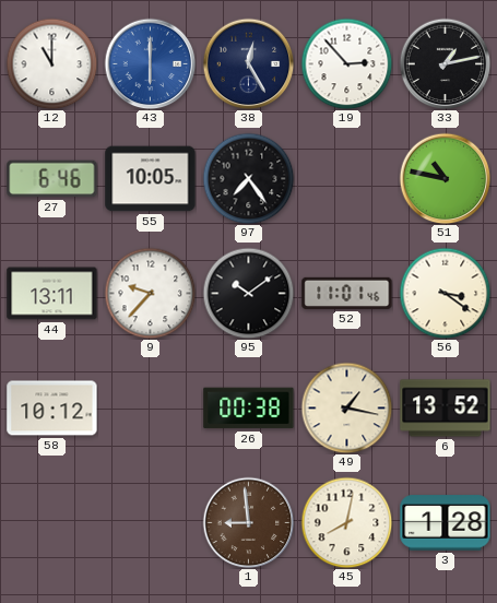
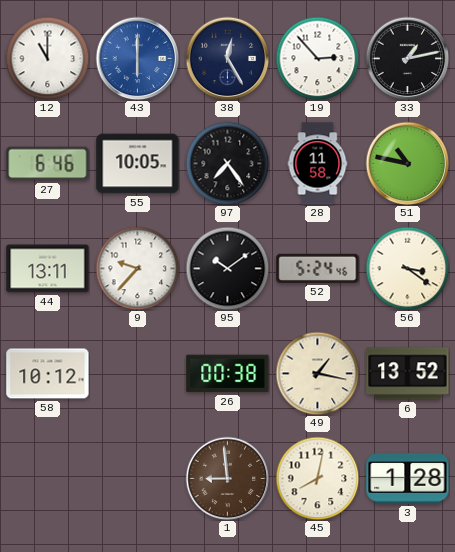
28: none -> 11:58 (318, 164)
52: 11:01 -> 5:24 (318, 268)
